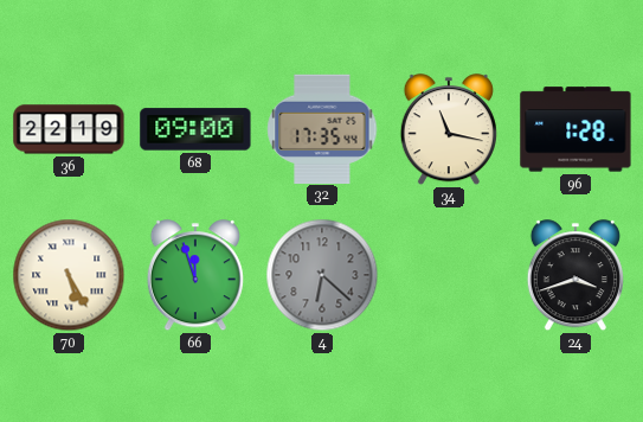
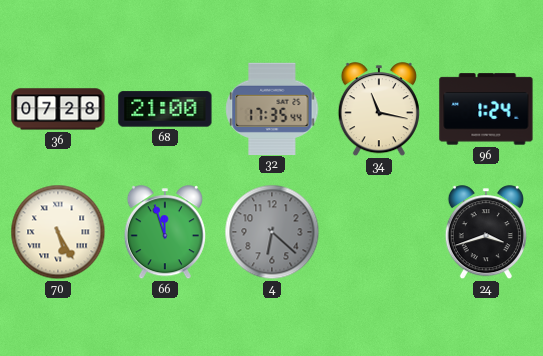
36: 22:19 -> 07:28 (58, 109)
68: 09:00 -> 21:00 (165, 109)
96: 1:28 -> 1:24 (486, 109)
